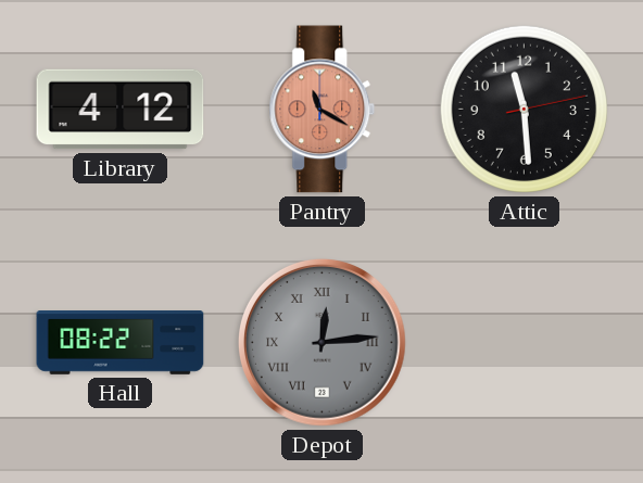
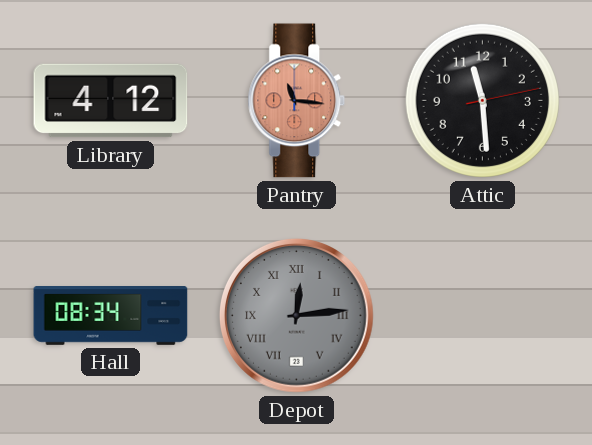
Pantry: 11:20 -> 11:16 (297, 101)
Hall: 08:22 -> 08:34 (111, 316)
